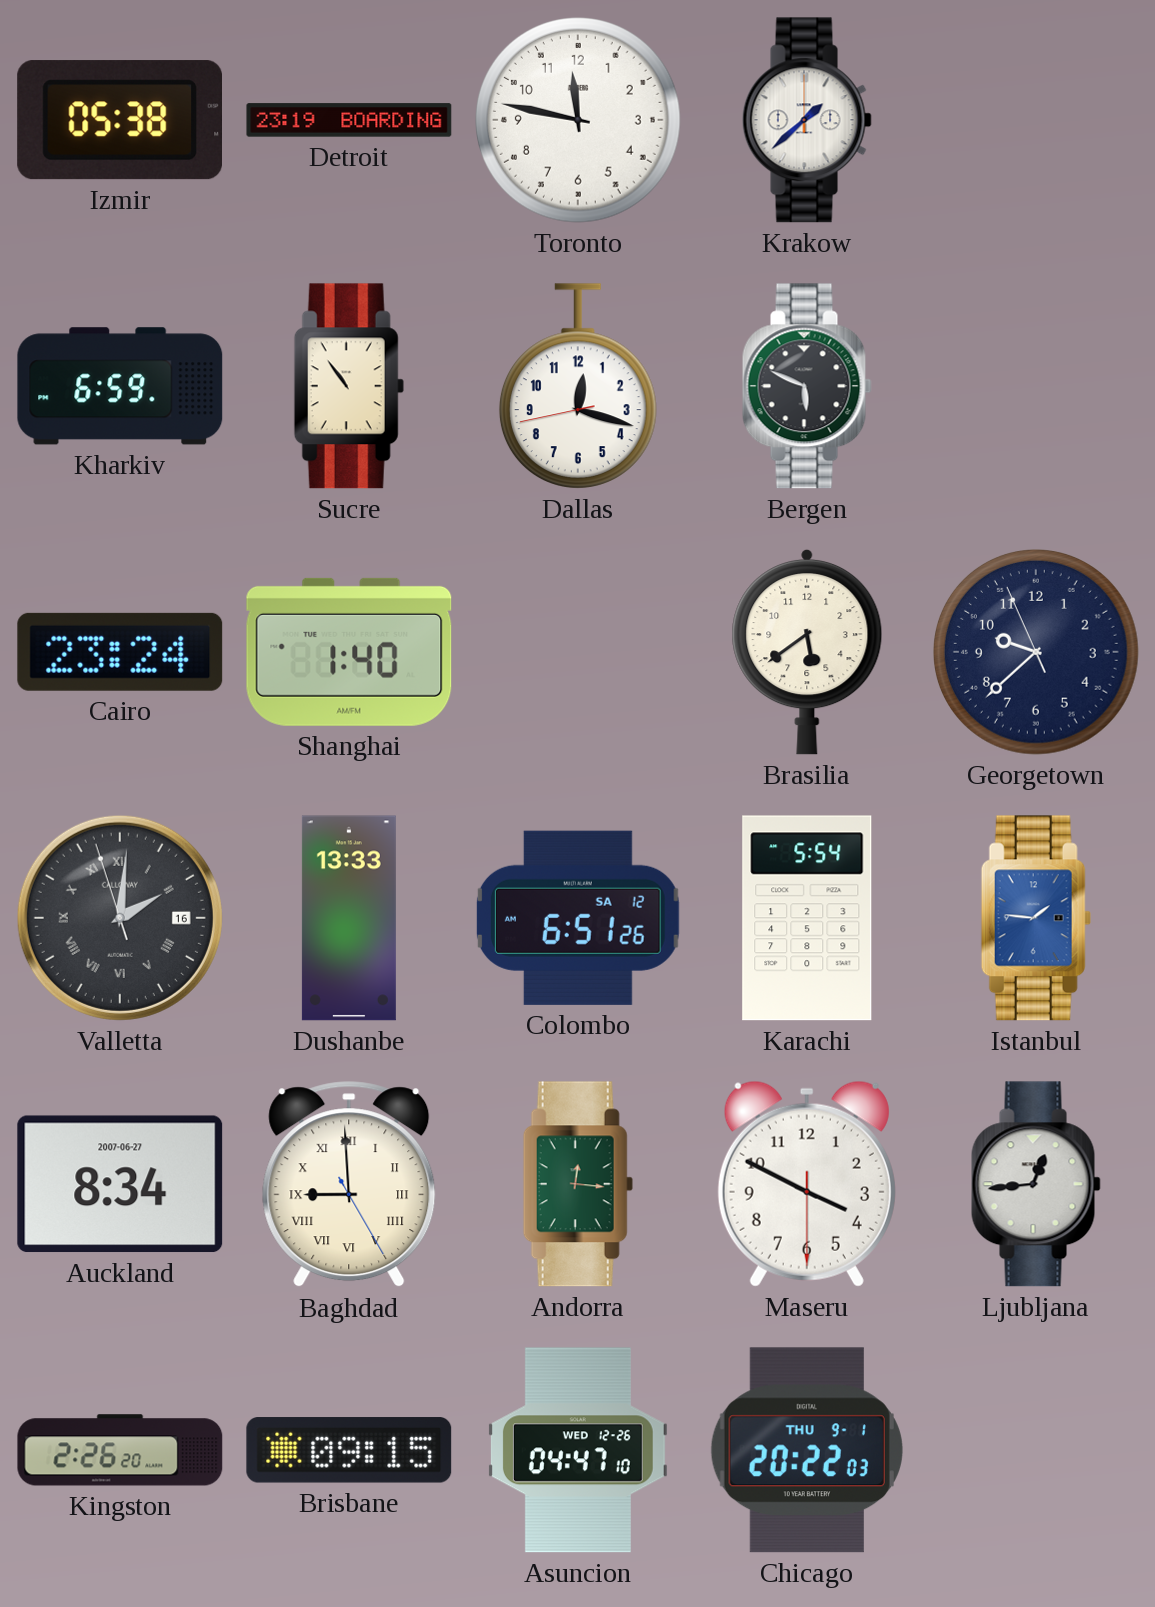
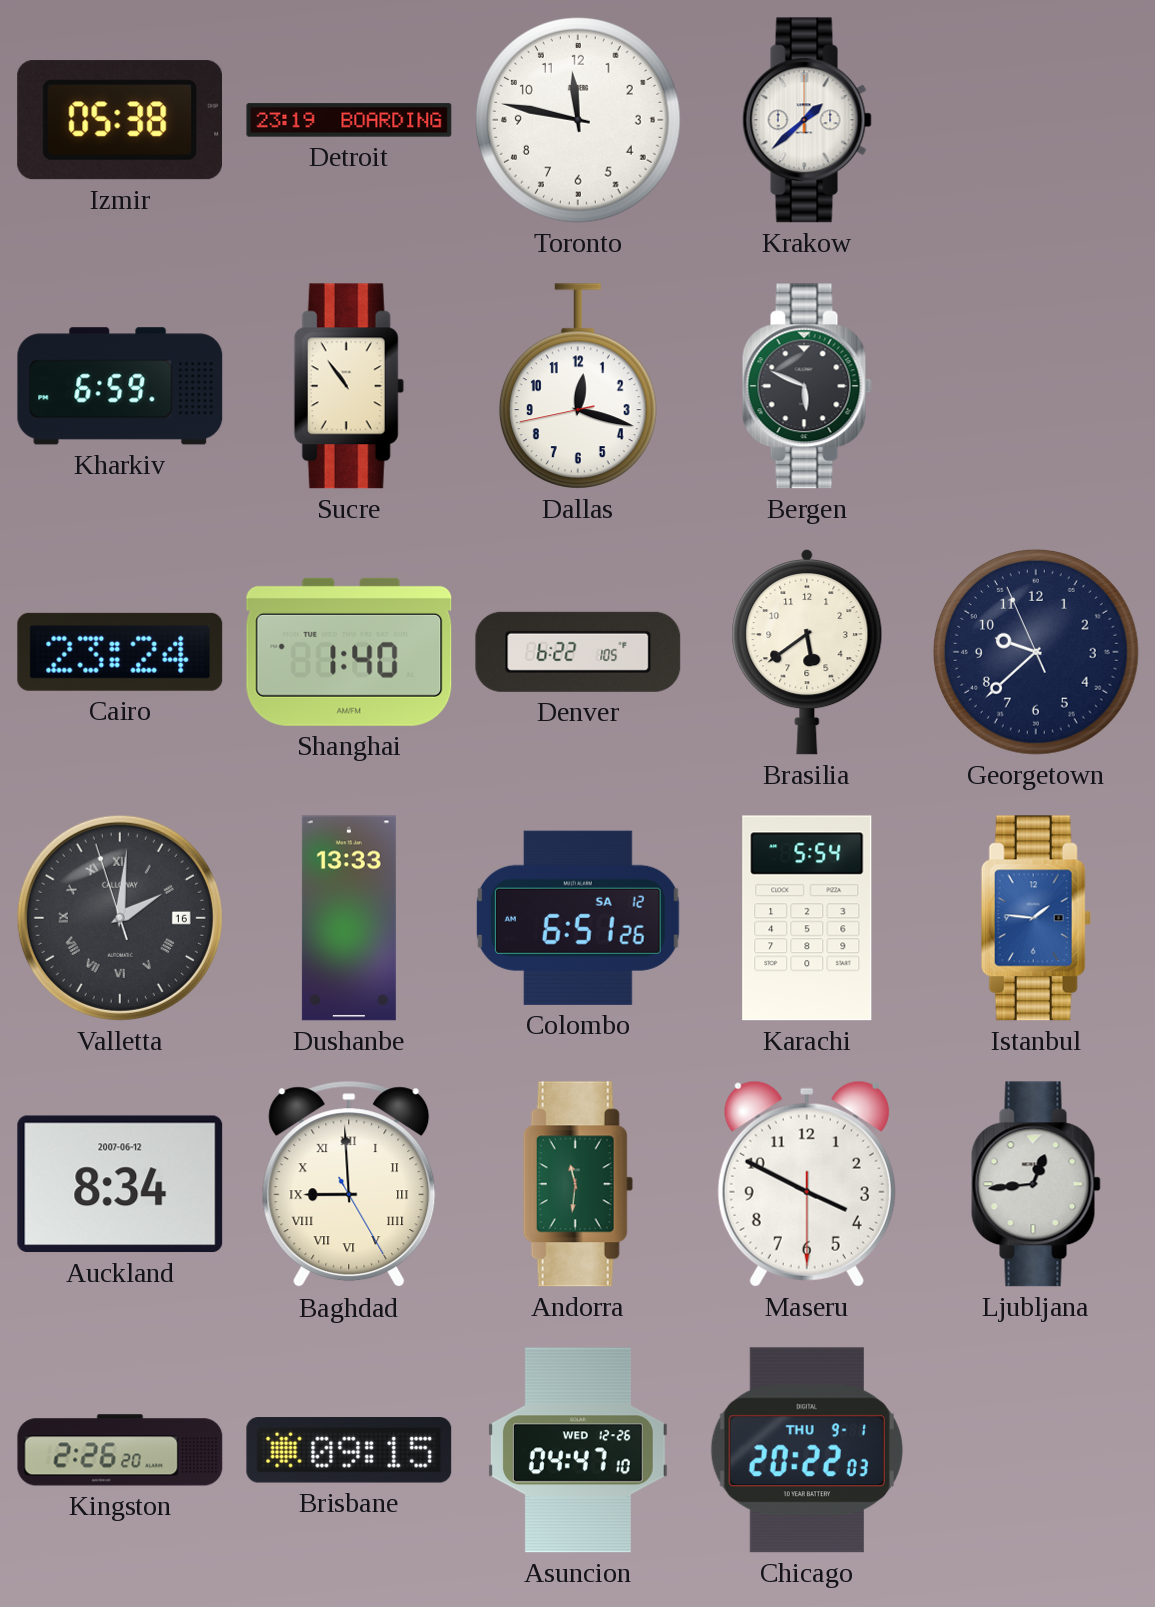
Denver: none -> 6:22 (578, 652)
Auckland date: 2007-06-27 -> 2007-06-12 (120, 1184)
Andorra: 12:16 -> 11:31 (578, 1184)
